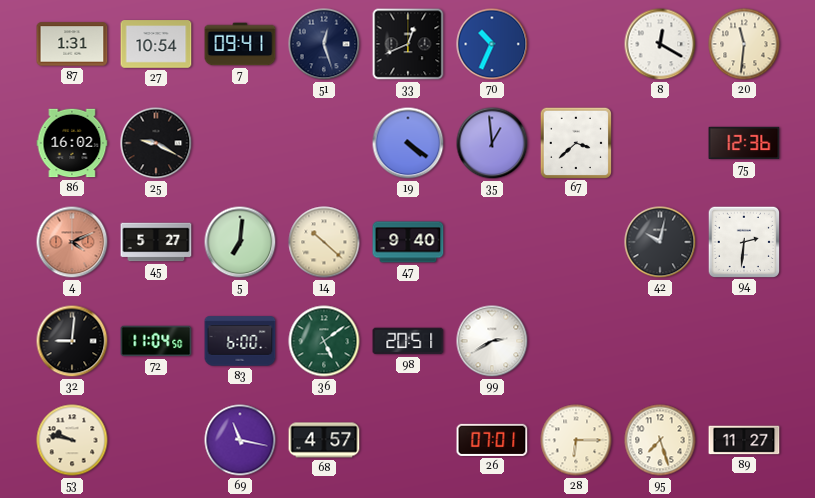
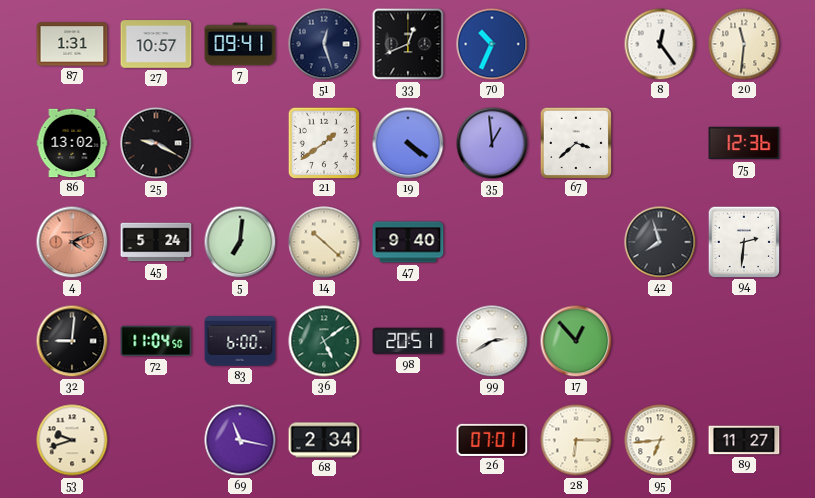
27: 10:54 -> 10:57 (156, 44)
8: 12:20 -> 12:24 (660, 44)
86: 16:02 -> 13:02 (72, 143)
21: none -> 1:39 (323, 142)
45: 5:27 -> 5:24 (156, 242)
42: 10:02 -> 7:57 (660, 242)
17: none -> 12:53 (576, 341)
53: 9:47 -> 9:42 (72, 440)
68: 4:57 -> 2:34 (324, 440)
95: 7:27 -> 6:44 (660, 440)
